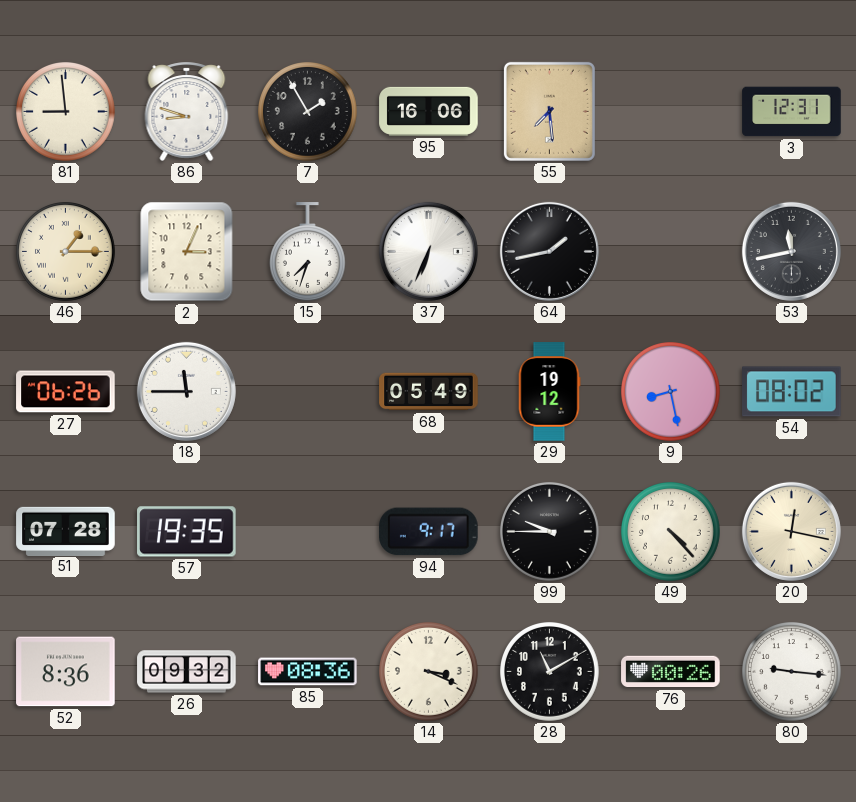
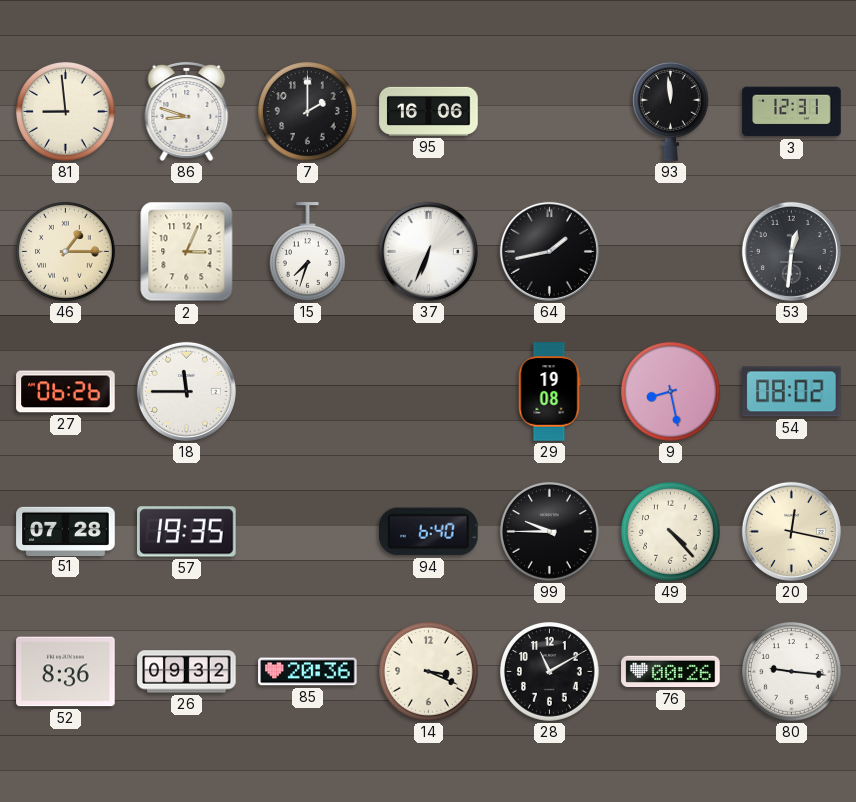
7: 1:55 -> 2:00 (308, 112)
55: 7:29 -> none (549, 111)
93: none -> 11:59 (670, 111)
53: 11:43 -> 12:31 (791, 251)
68: 05:49 -> none (429, 392)
29: 19:12 -> 19:08 (549, 392)
94: 9:17 -> 6:40 (429, 532)
85: 08:36 -> 20:36 (308, 672)
